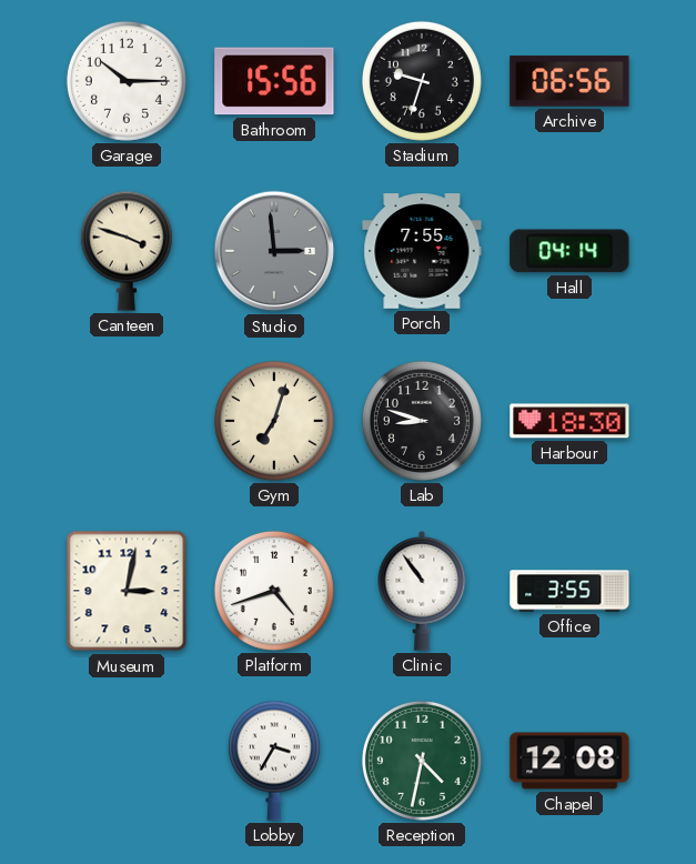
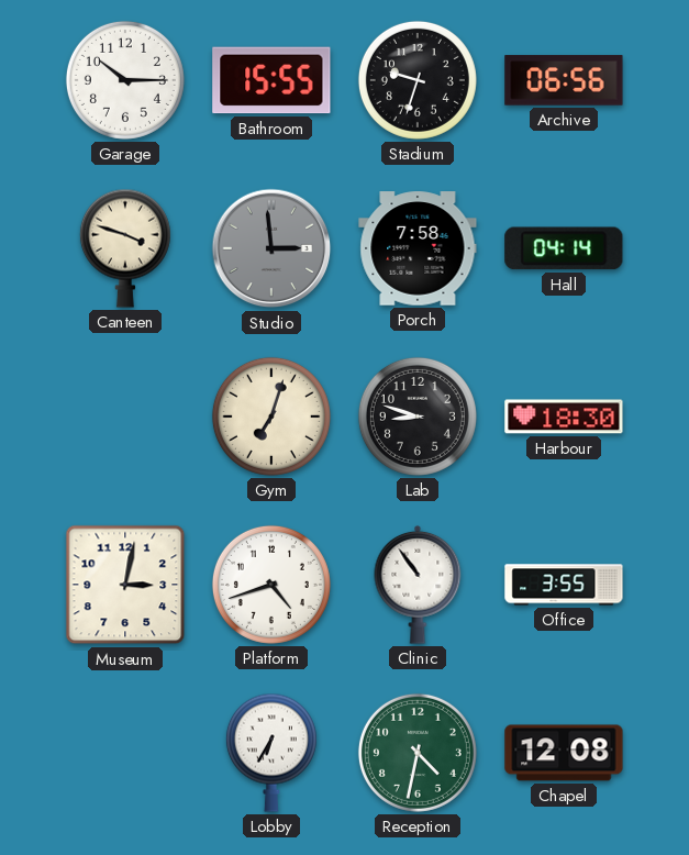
Bathroom: 15:56 -> 15:55 (271, 80)
Porch: 7:55 -> 7:58 (418, 248)
Lobby: 3:35 -> 6:35 (271, 753)
